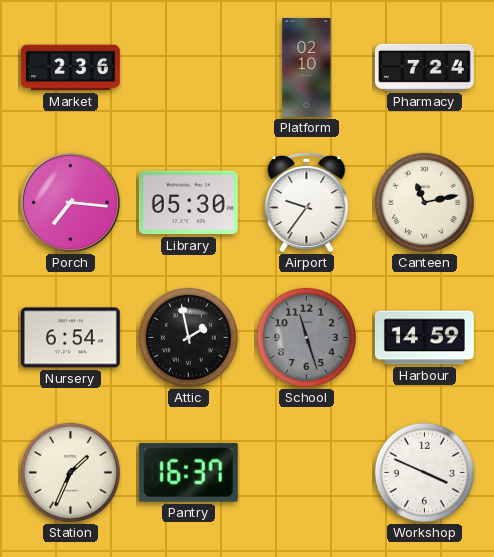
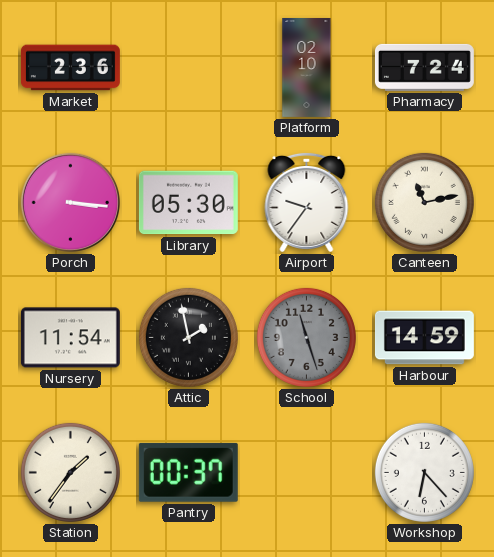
Porch: 7:16 -> 3:16 (71, 203)
Nursery: 6:54 -> 11:54 (70, 338)
Station: 1:34 -> 1:36 (70, 472)
Pantry: 16:37 -> 00:37 (188, 472)
Workshop: 3:49 -> 6:23 (424, 472)
